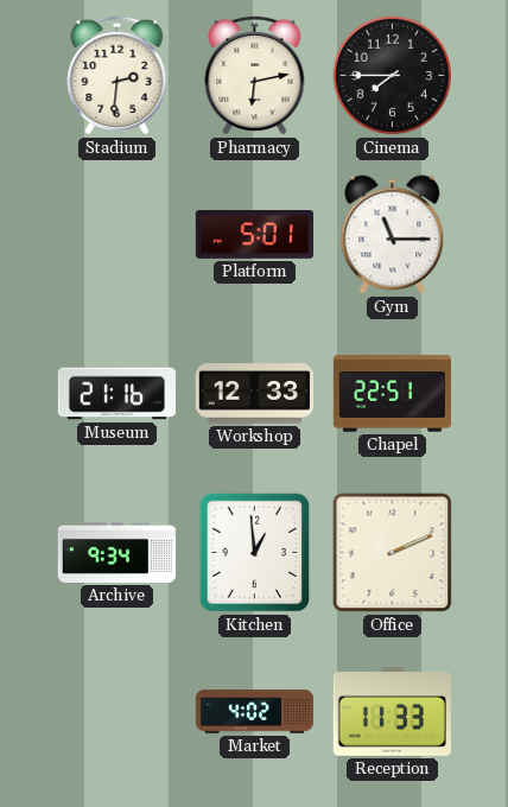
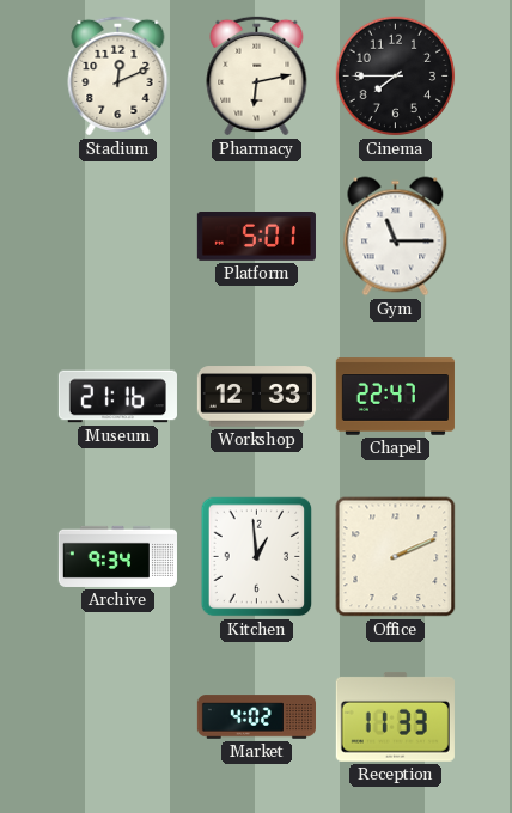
Stadium: 2:31 -> 12:11 (118, 75)
Chapel: 22:51 -> 22:47 (395, 397)
